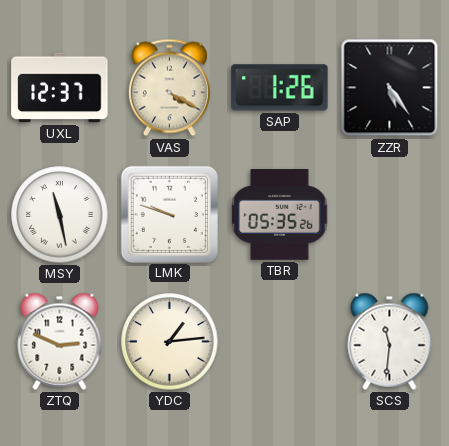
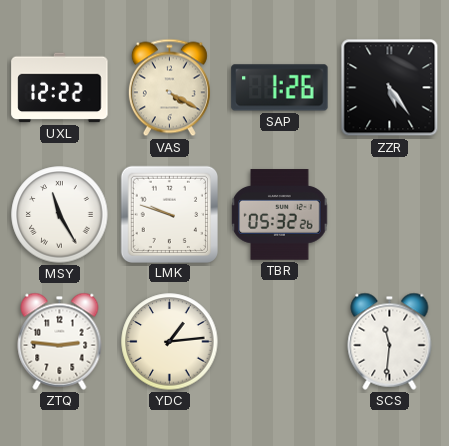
UXL: 12:37 -> 12:22 (60, 88)
MSY: 11:28 -> 11:25 (60, 215)
TBR: 05:35 -> 05:32 (280, 215)
ZTQ: 2:49 -> 2:46 (60, 341)
